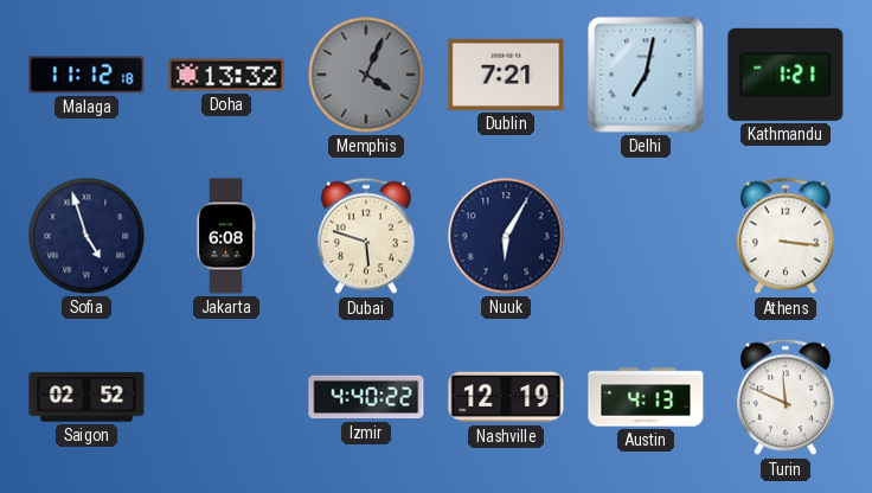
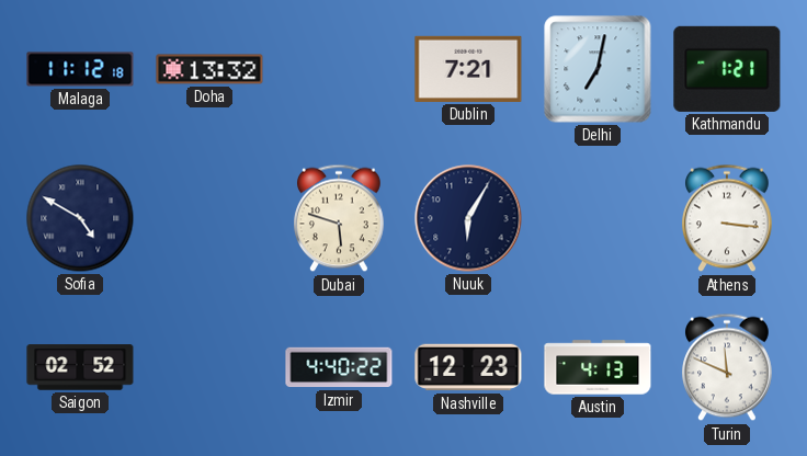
Memphis: 4:04 -> none (366, 75)
Sofia: 4:57 -> 4:50 (80, 218)
Jakarta: 6:08 -> none (226, 236)
Nashville: 12:19 -> 12:23 (468, 367)
